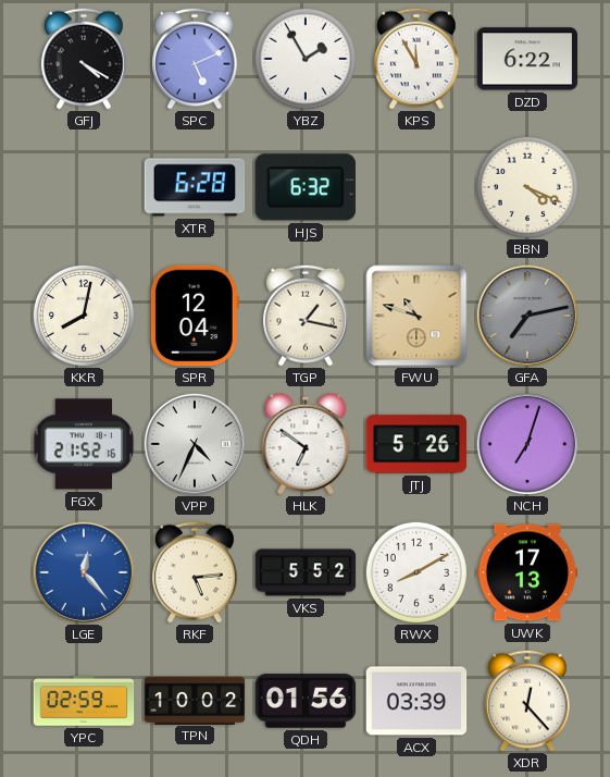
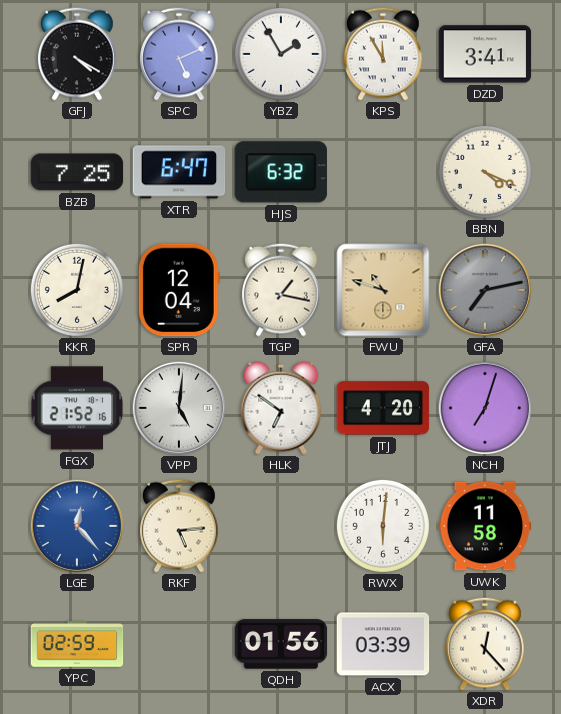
DZD: 6:22 -> 3:41 (485, 54)
BZB: none -> 7:25 (77, 172)
XTR: 6:28 -> 6:47 (179, 172)
VPP: 4:34 -> 5:01 (179, 408)
JTJ: 5:26 -> 4:20 (383, 408)
VKS: 5:52 -> none (306, 572)
RWX: 8:10 -> 6:01 (383, 526)
UWK: 17:13 -> 11:58 (485, 526)
TPN: 10:02 -> none (195, 700)
